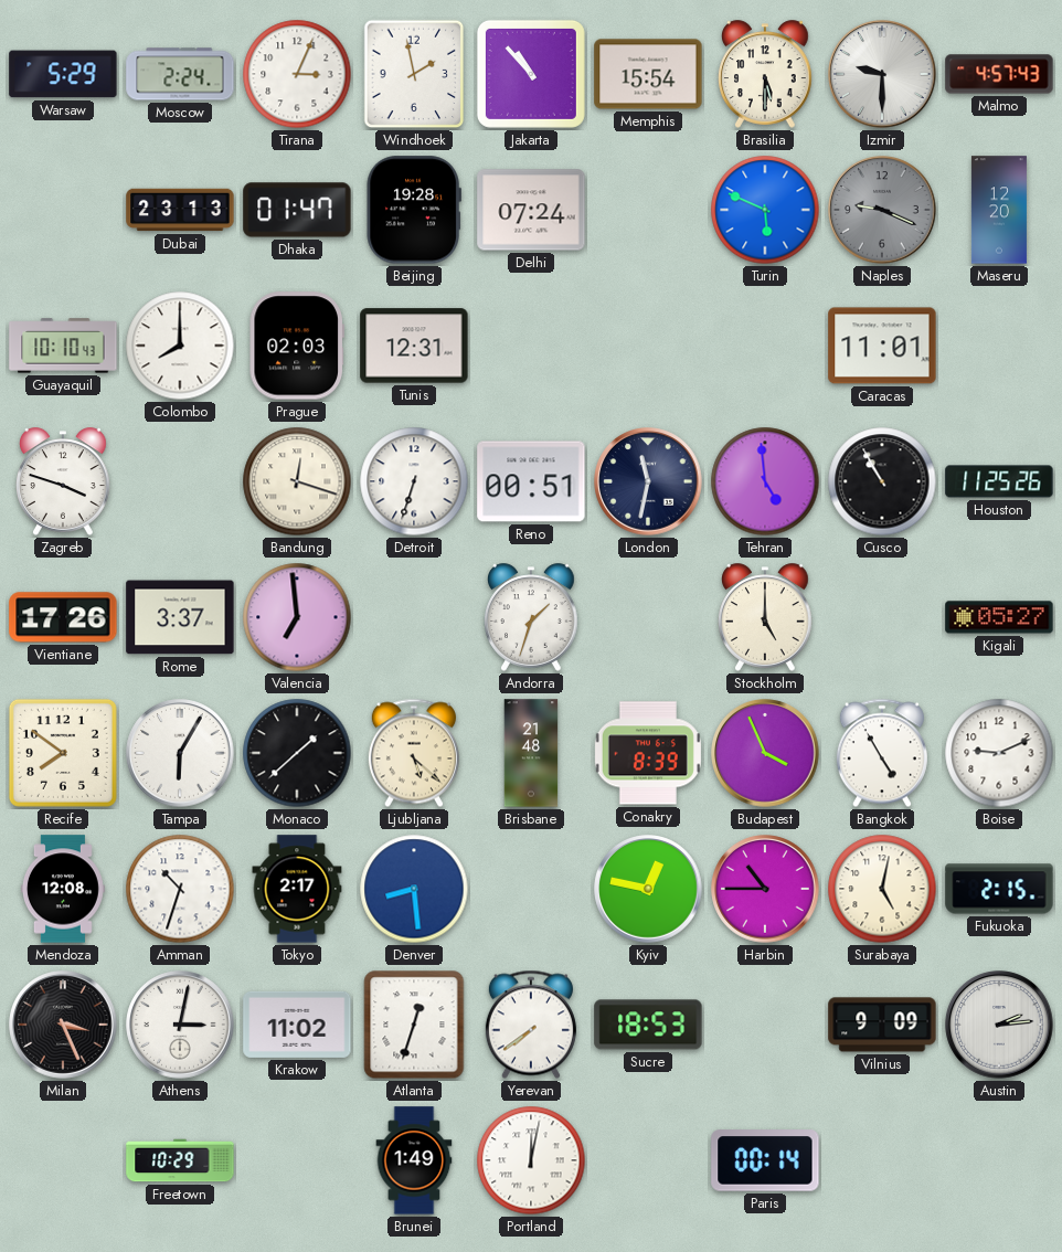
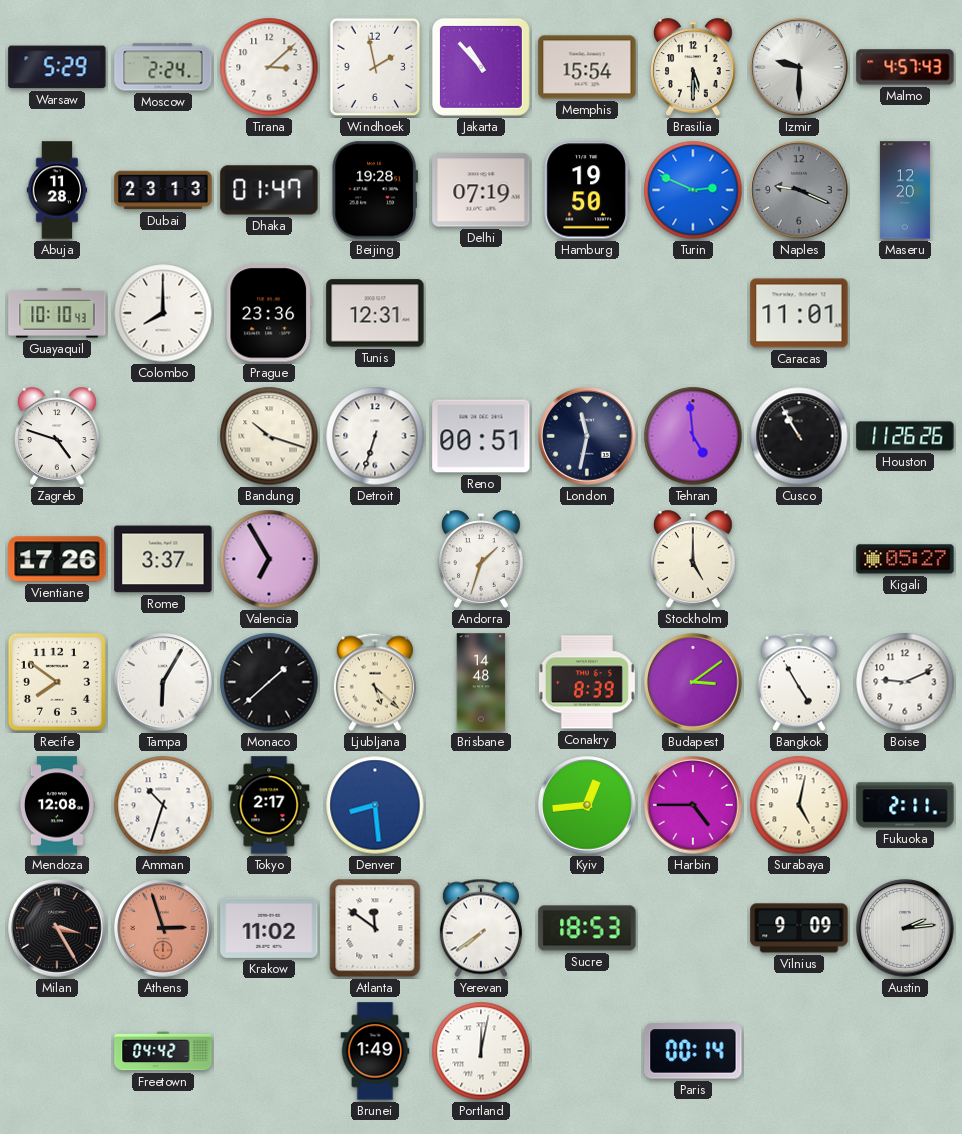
Tirana: 3:04 -> 3:08 (269, 67)
Abuja: none -> 11:28 (57, 190)
Delhi: 07:24 -> 07:19 (481, 190)
Hamburg: none -> 19:50 (587, 190)
Turin: 5:49 -> 2:49 (693, 190)
Prague: 02:03 -> 23:36 (269, 313)
Zagreb: 3:48 -> 4:48 (57, 436)
Bandung: 12:18 -> 10:18 (269, 436)
Houston: 11:25 -> 11:26 (905, 436)
Valencia: 6:59 -> 6:55 (269, 559)
Brisbane: 21:48 -> 14:48 (481, 682)
Budapest: 3:56 -> 3:09 (693, 682)
Kyiv: 12:47 -> 12:44 (587, 805)
Harbin: 10:45 -> 4:45 (693, 805)
Fukuoka: 2:15 -> 2:11 (905, 805)
Milan: 3:26 -> 3:25 (57, 928)
Athens: 3:02 -> 2:57 (163, 928)
Athens dial: white -> salmon (163, 928)
Atlanta: 12:33 -> 11:51 (375, 928)
Freetown: 10:29 -> 04:42 (163, 1051)
